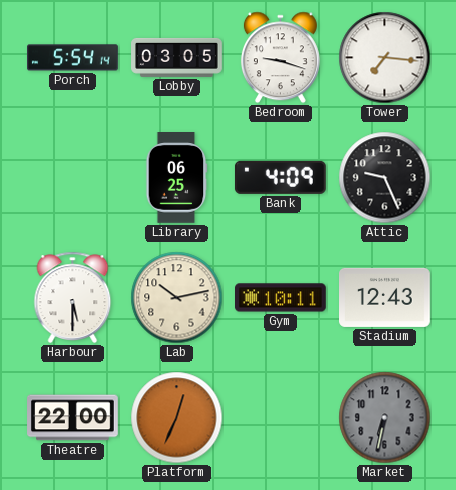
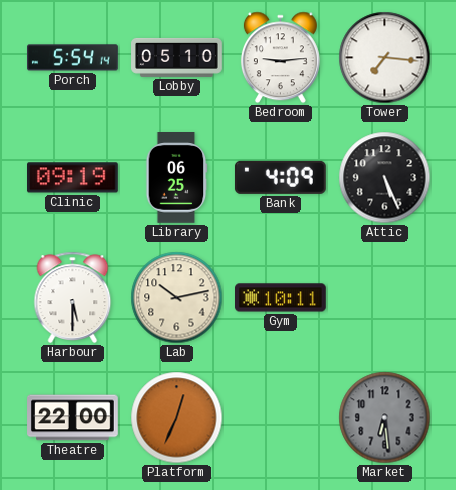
Lobby: 03:05 -> 05:10 (177, 57)
Bedroom: 9:18 -> 9:14 (280, 58)
Clinic: none -> 09:19 (73, 178)
Attic: 9:26 -> 5:26 (385, 178)
Stadium: 12:43 -> none (385, 297)
Market: 6:32 -> 6:29 (385, 418)
